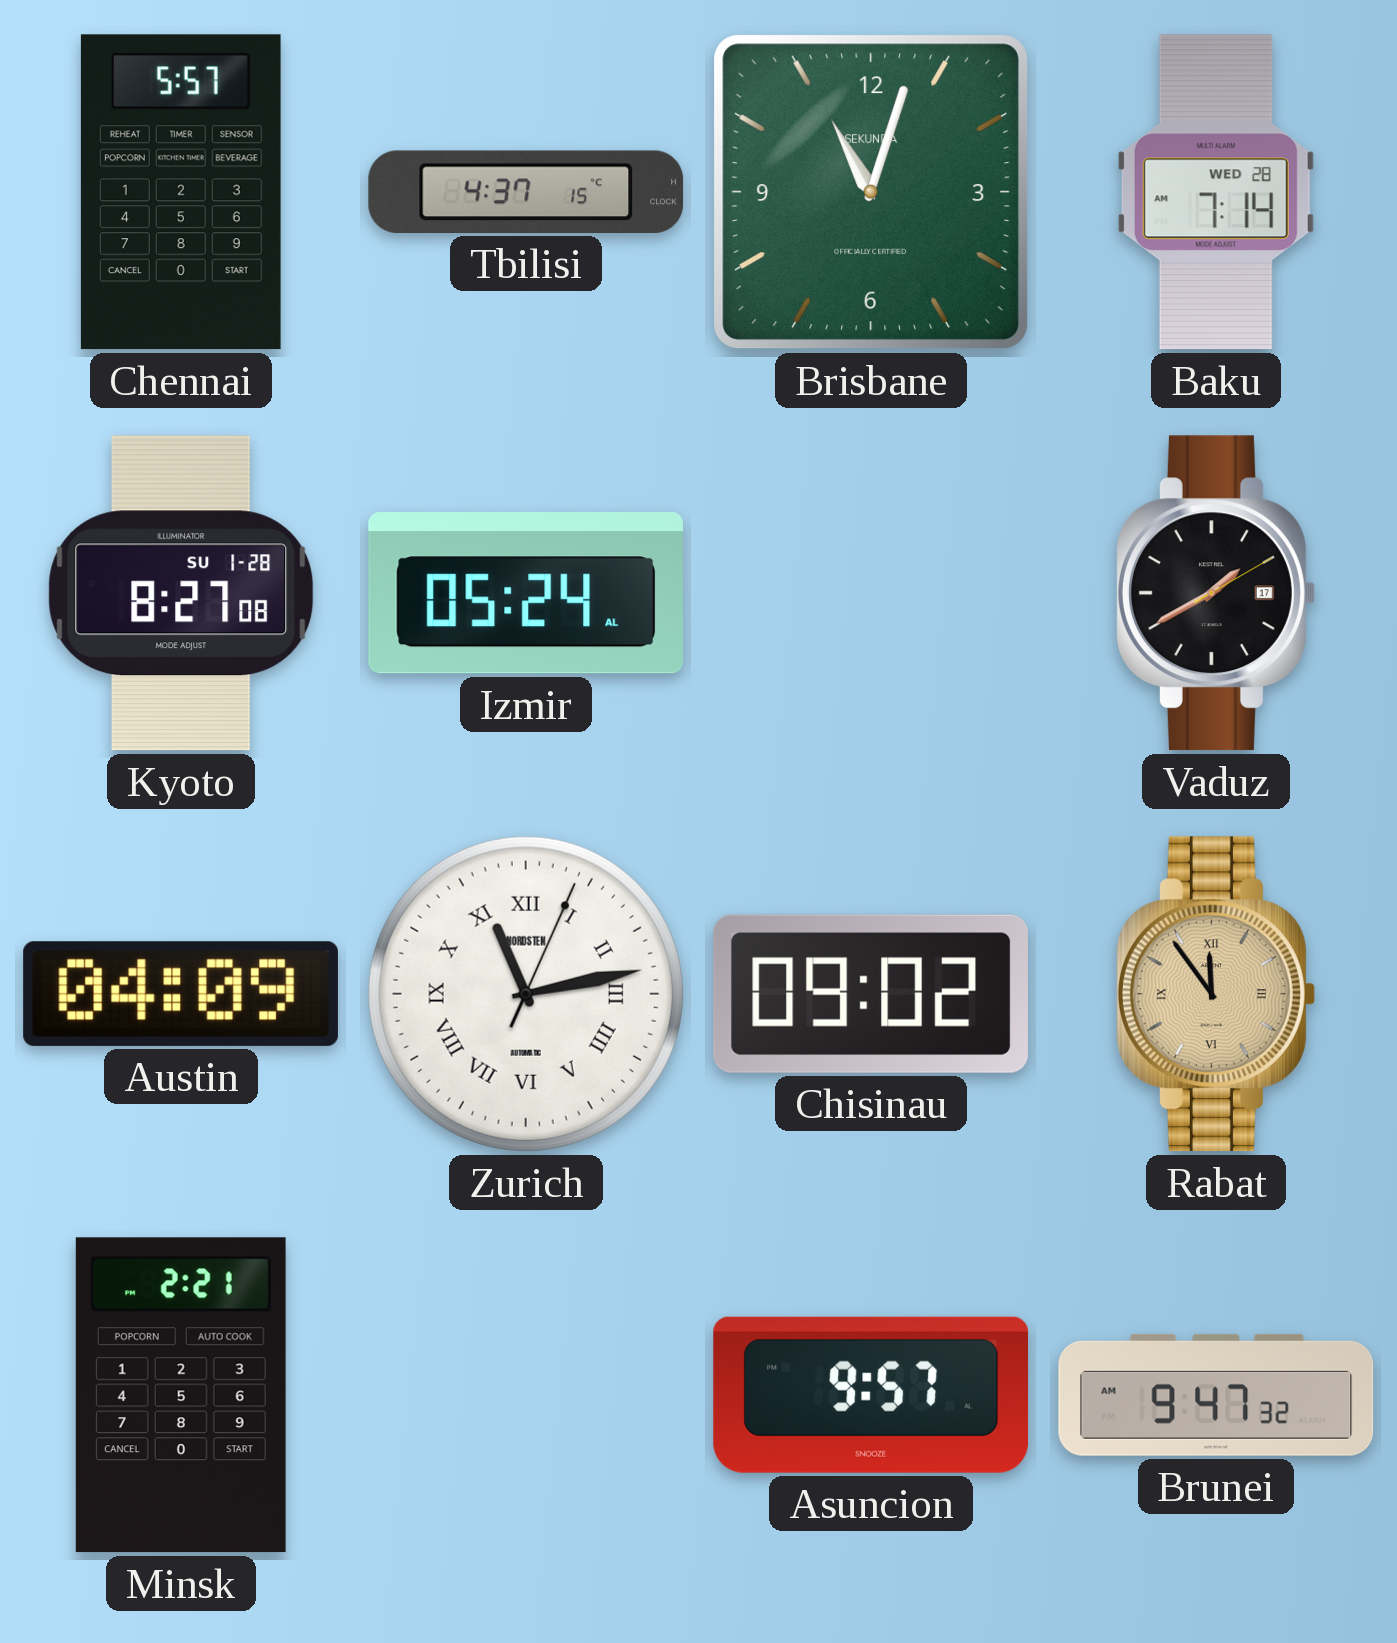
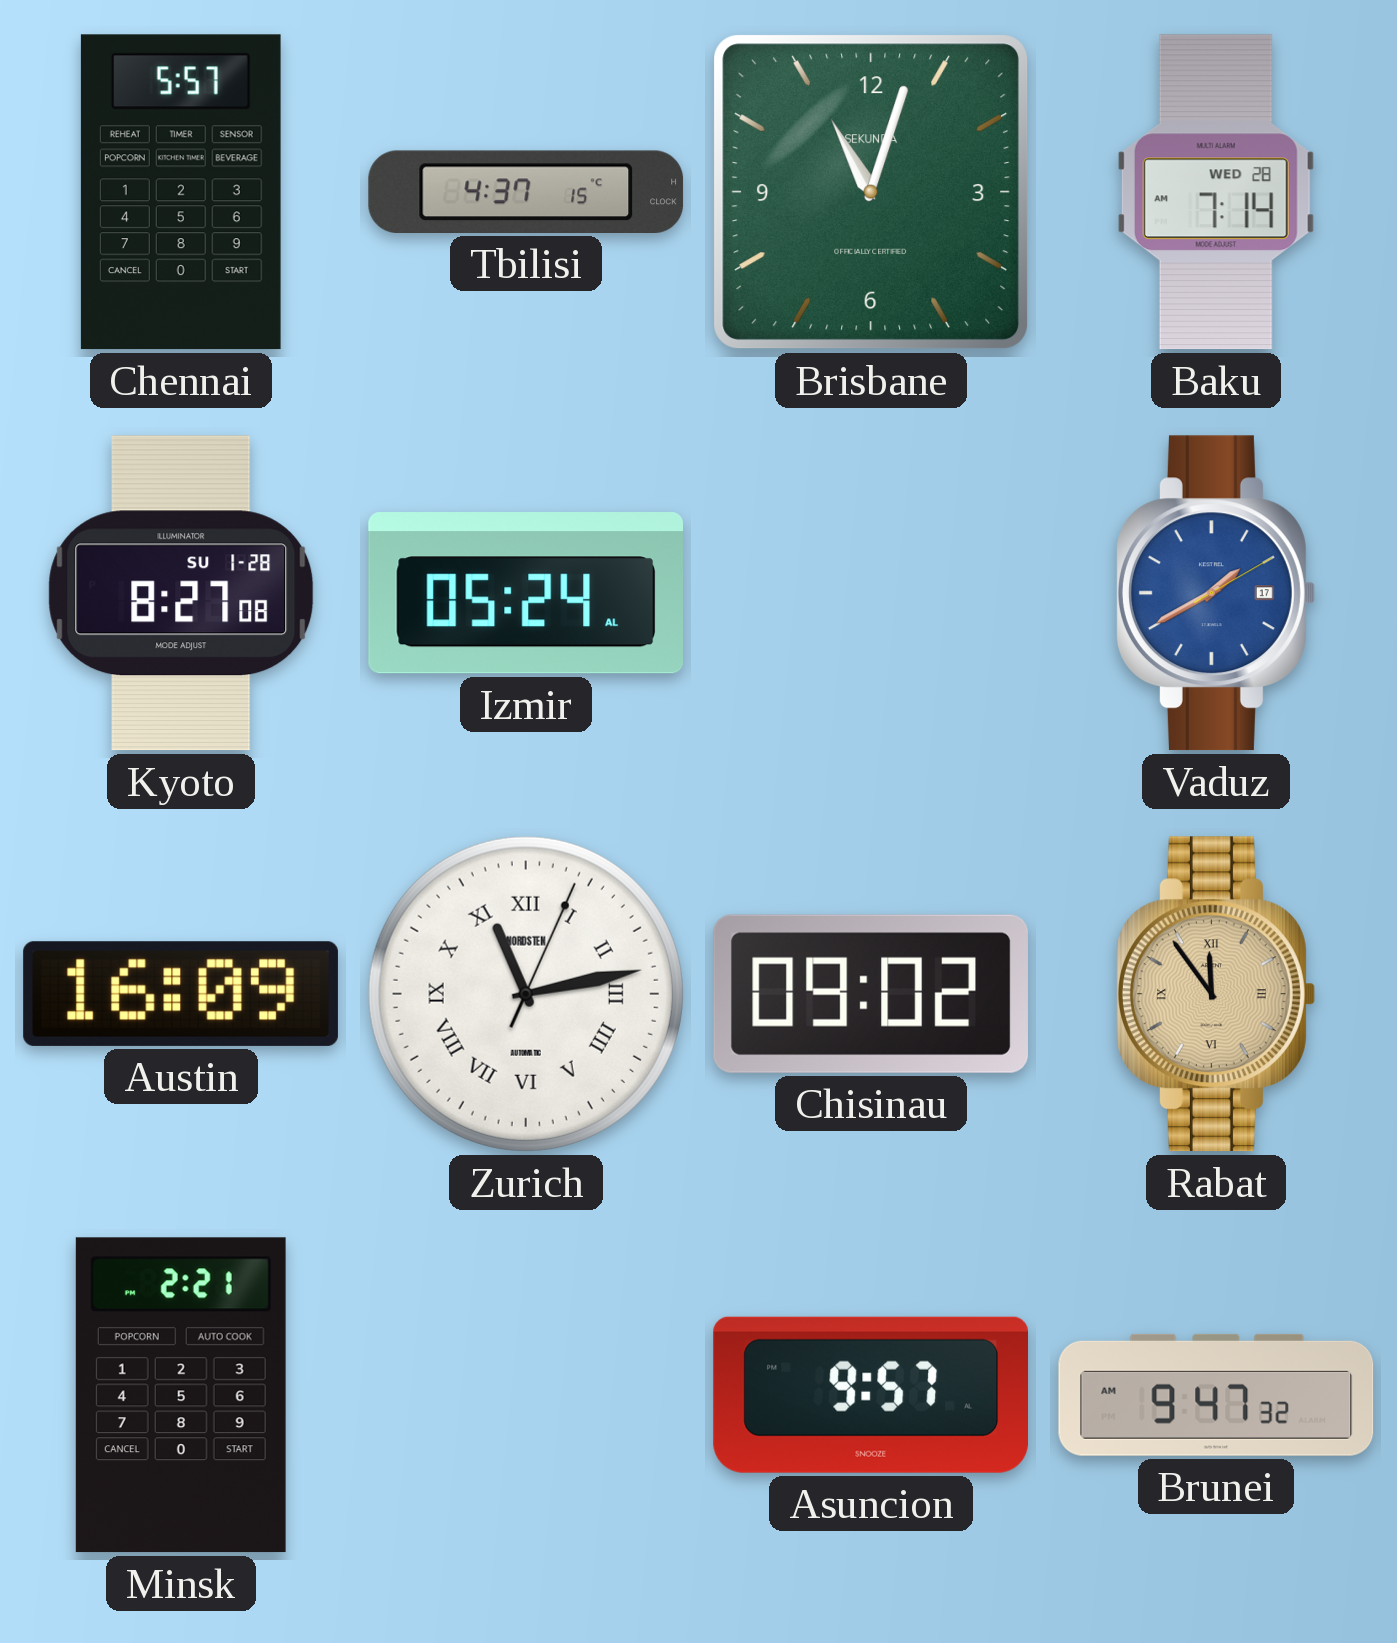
Vaduz dial: black -> blue (1215, 593)
Austin: 04:09 -> 16:09 (181, 994)
